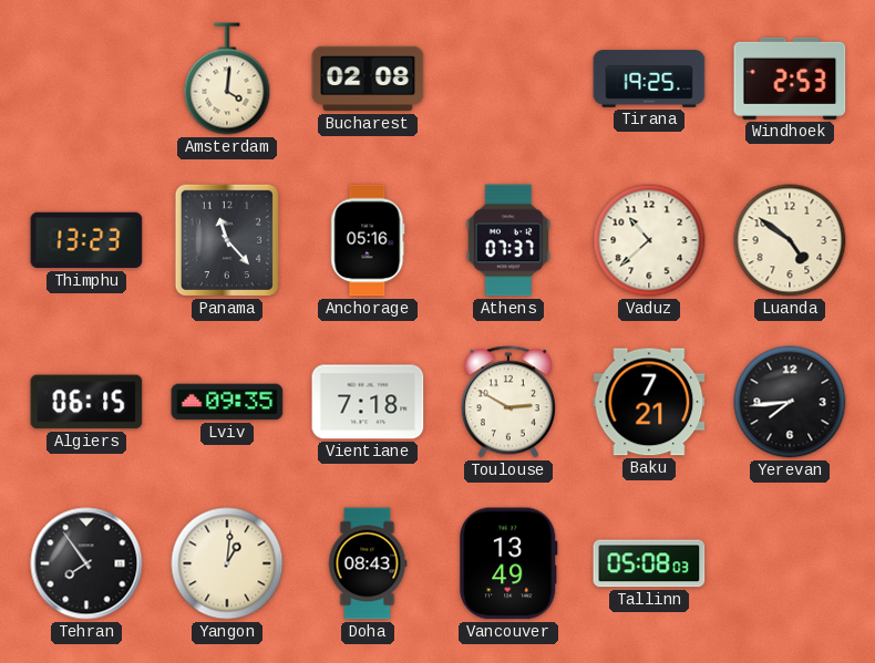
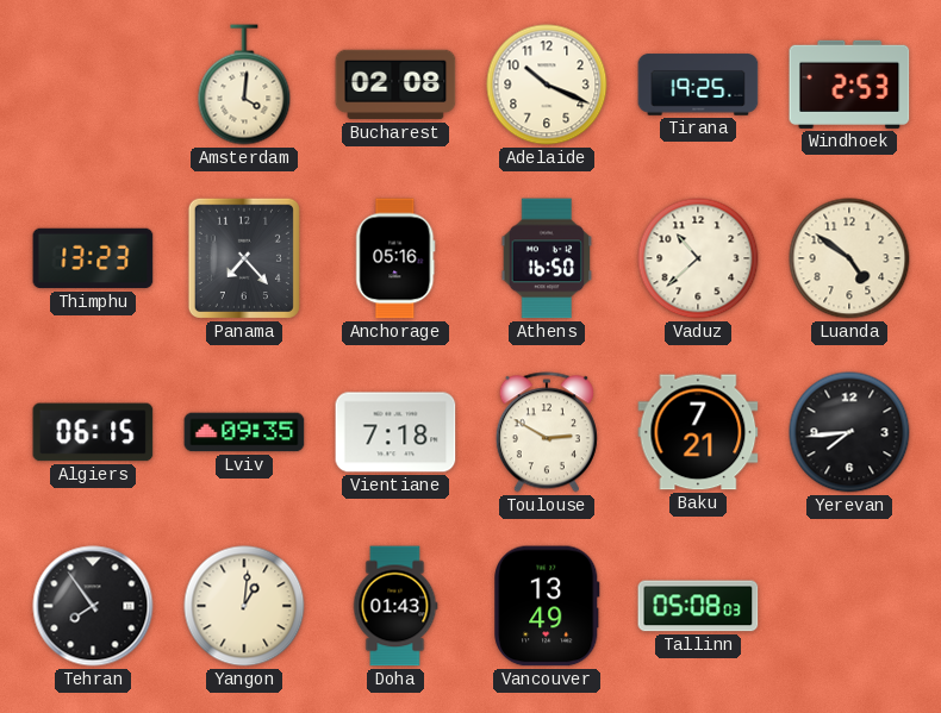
Adelaide: none -> 10:19 (547, 85)
Panama: 11:23 -> 7:23 (244, 258)
Athens: 07:37 -> 16:50 (547, 258)
Doha: 08:43 -> 01:43 (395, 606)
